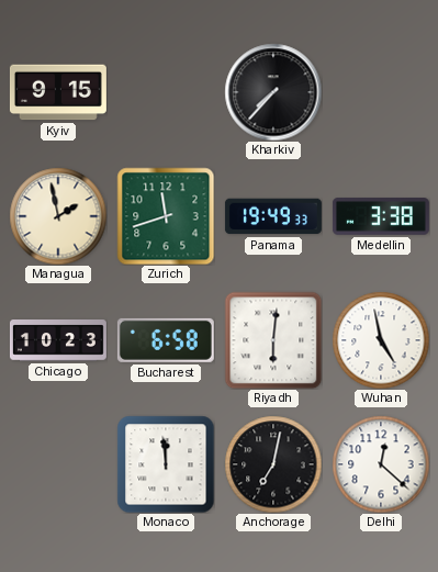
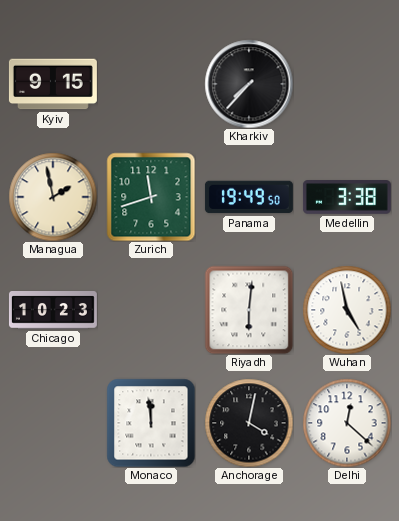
Panama: 19:49:33 -> 19:49:50 (249, 197)
Bucharest: 6:58 -> none (166, 340)
Anchorage: 7:02 -> 4:02 (249, 423)
